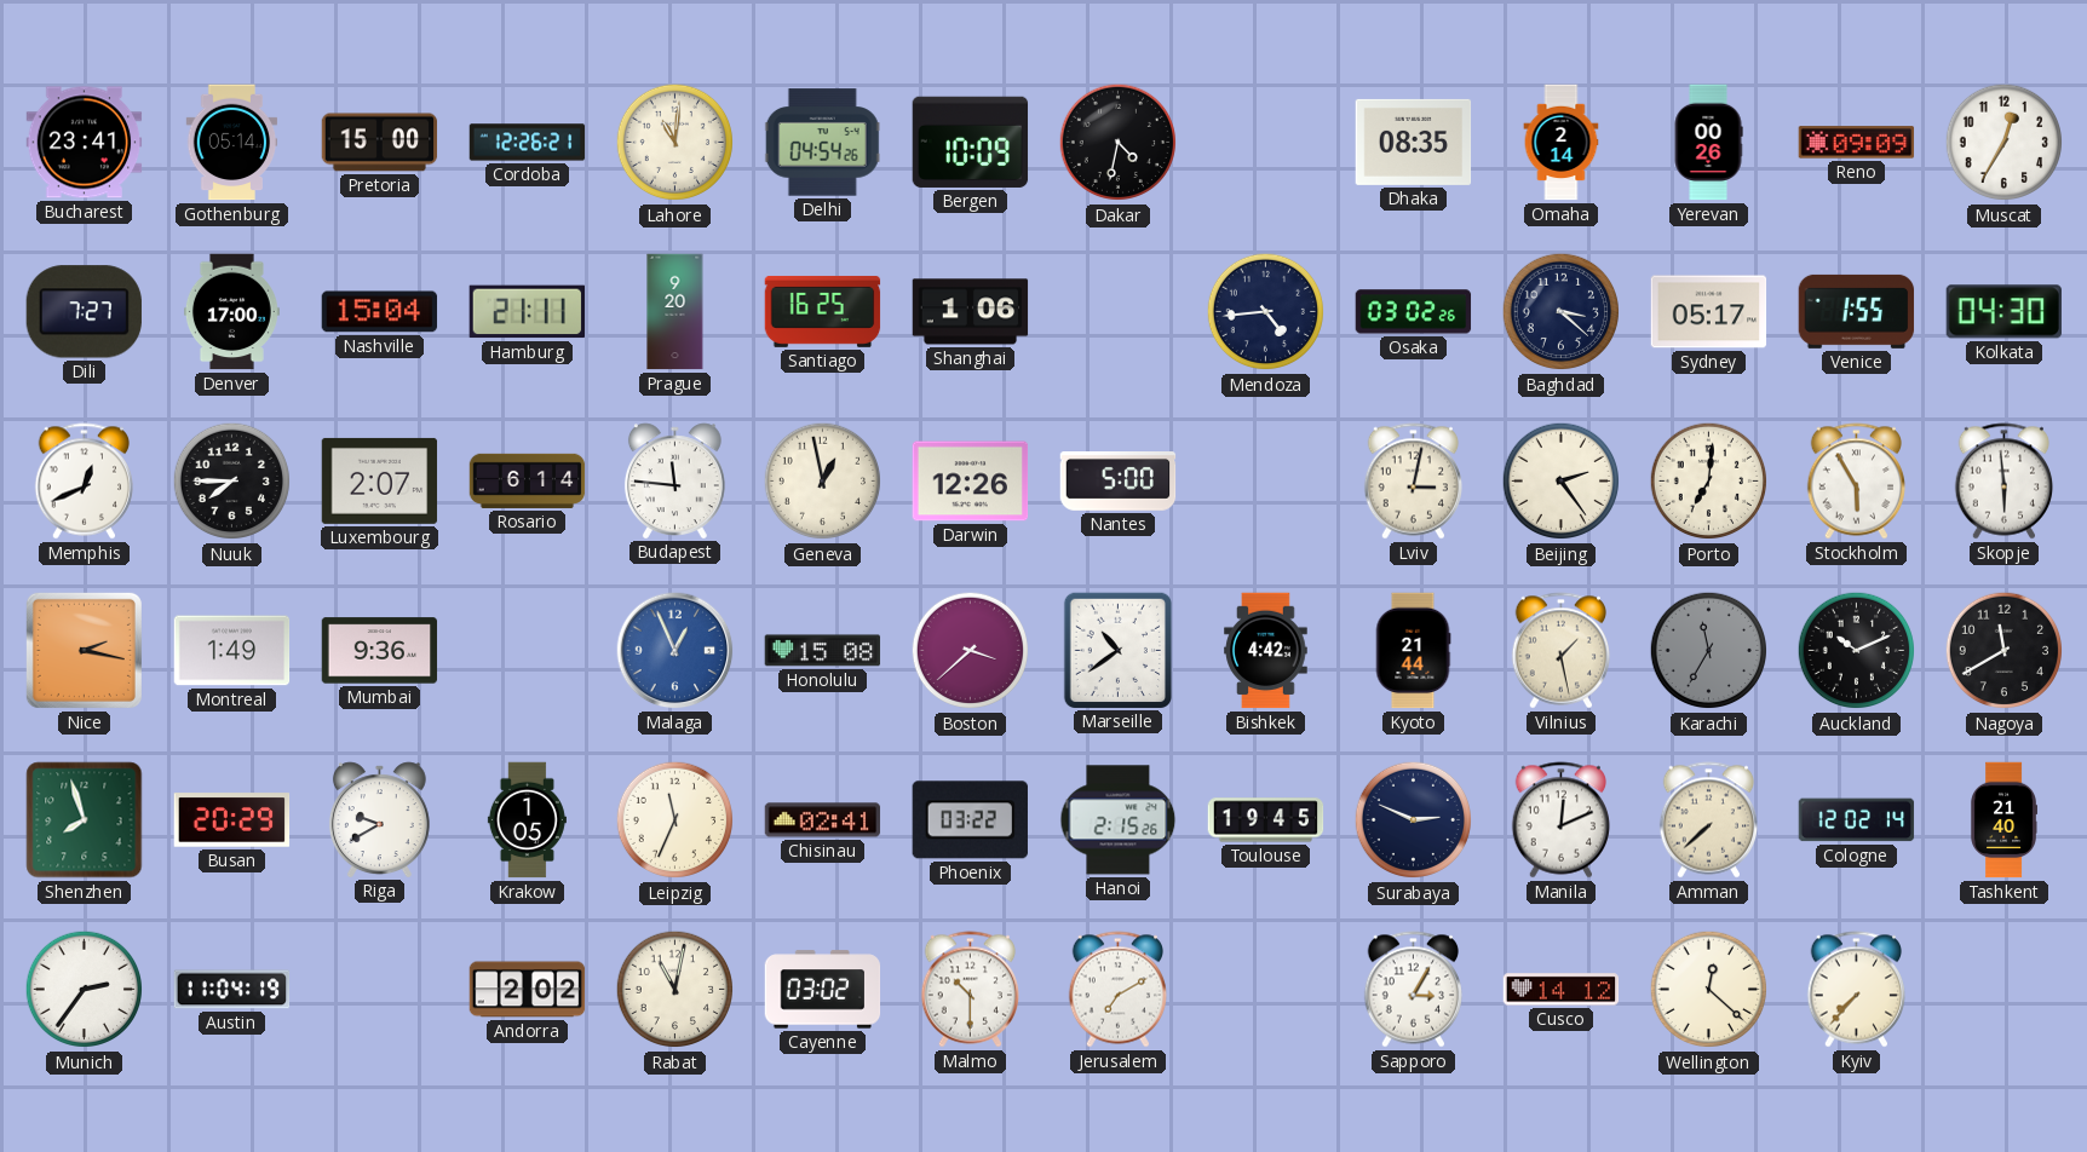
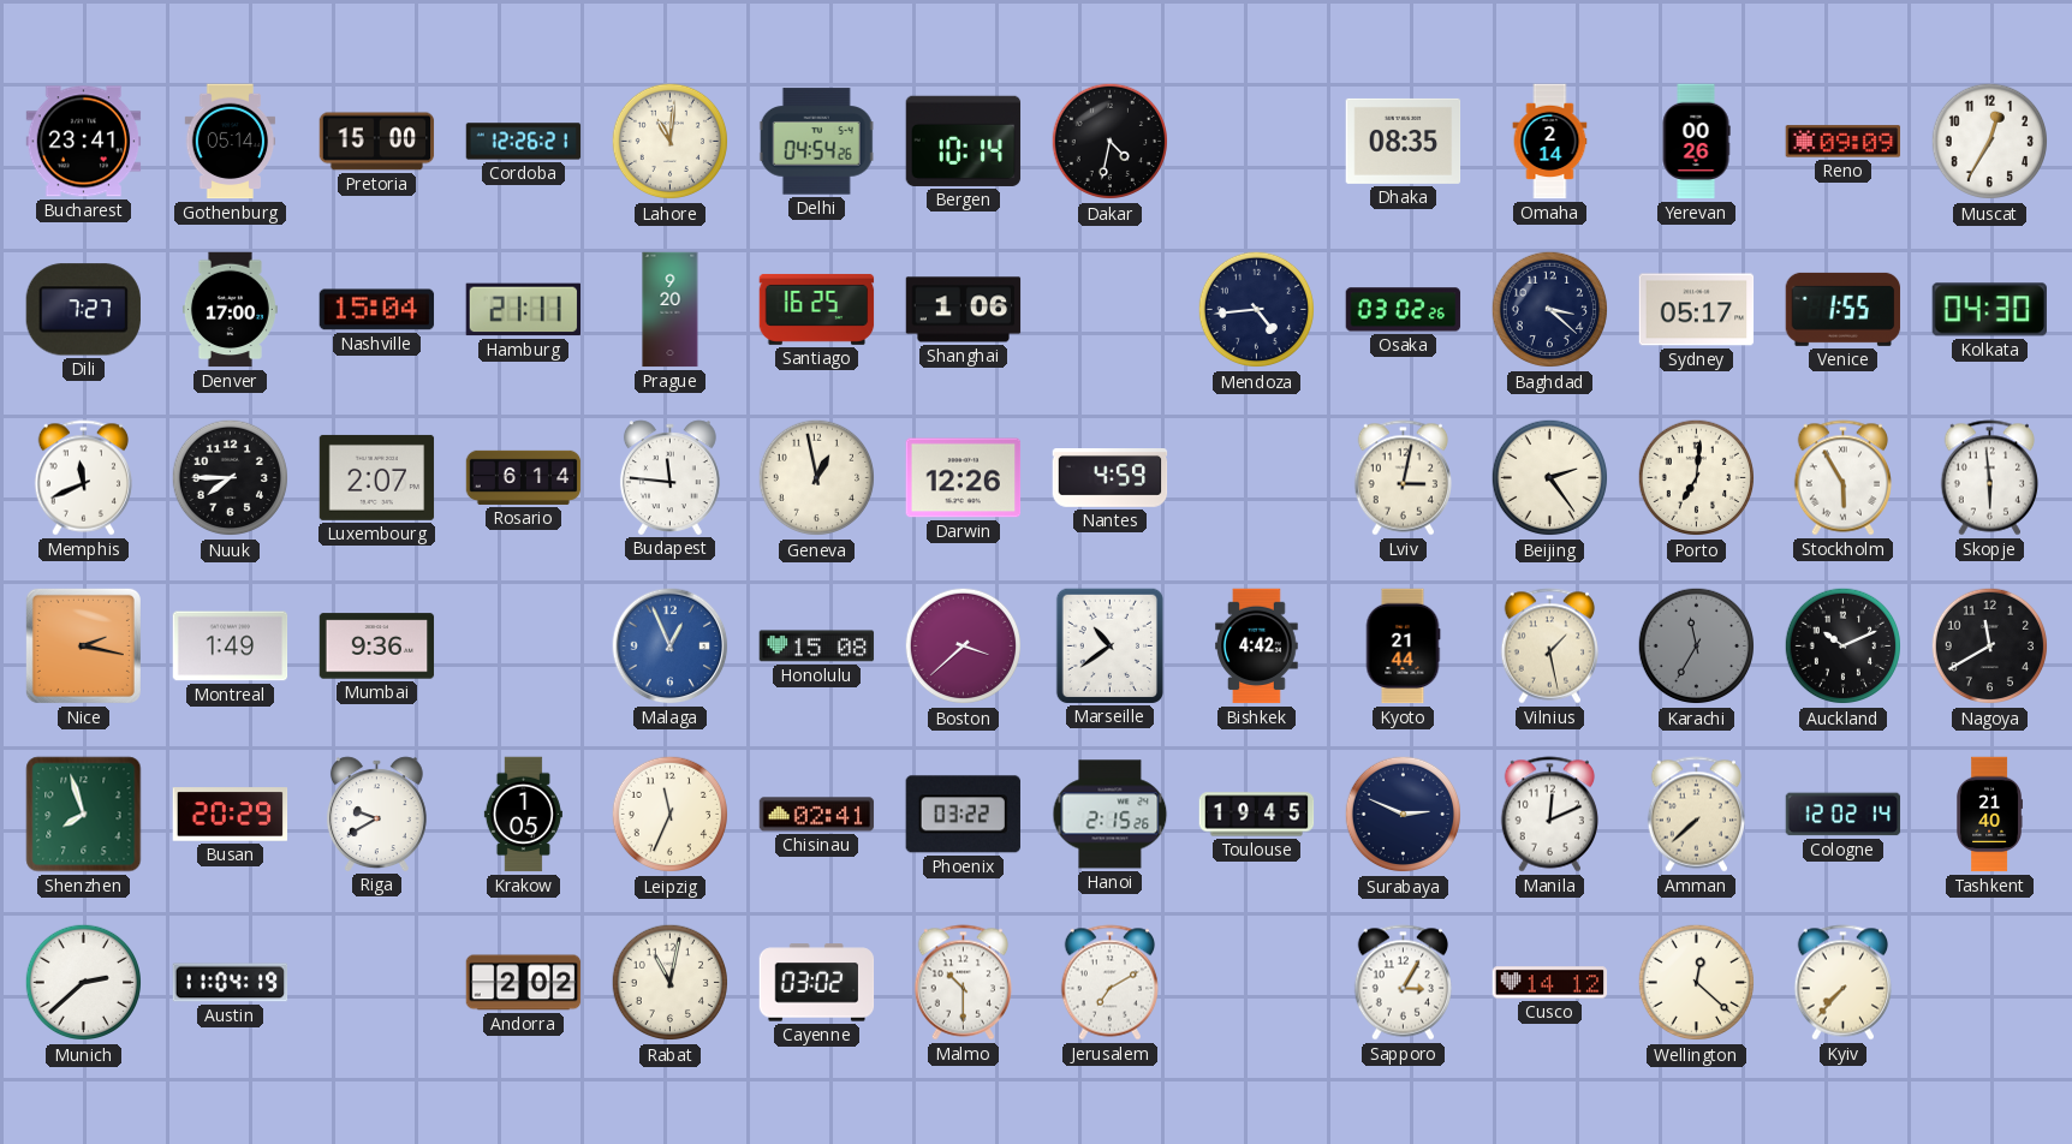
Bergen: 10:09 -> 10:14 (964, 141)
Memphis: 12:41 -> 11:41 (83, 478)
Nantes: 5:00 -> 4:59 (1111, 478)
Munich: 2:36 -> 2:38 (84, 983)
